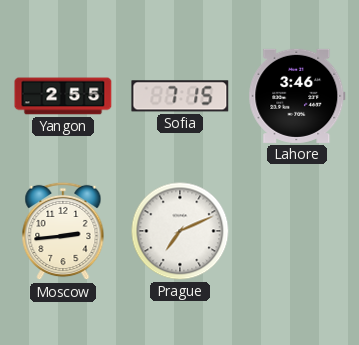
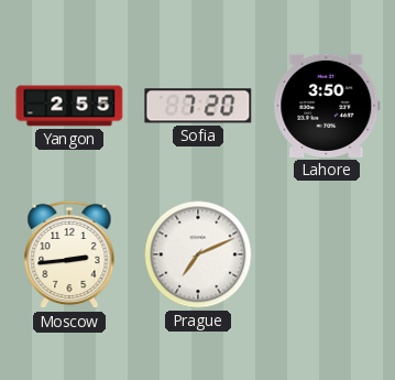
Sofia: 7:15 -> 7:20 (198, 106)
Lahore: 3:46 -> 3:50 (327, 106)
